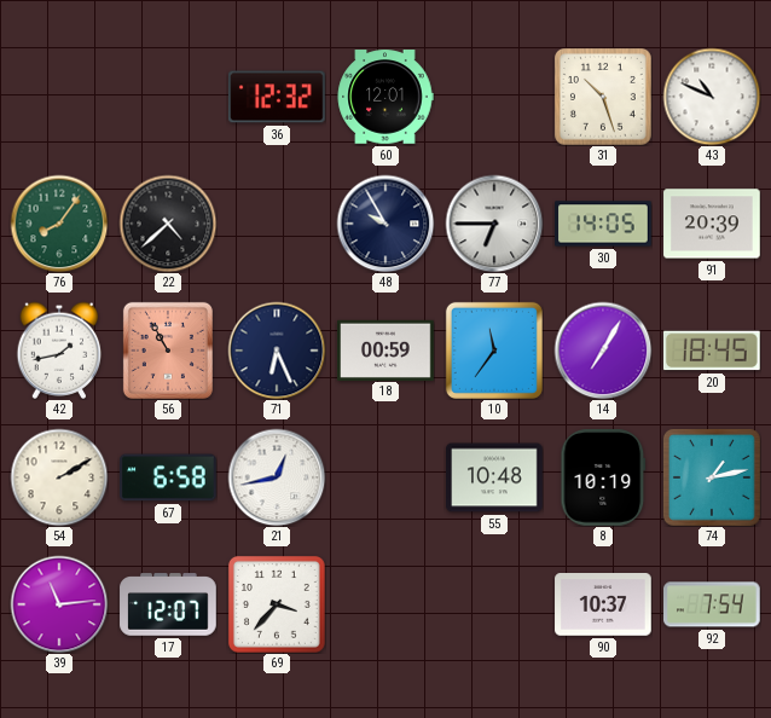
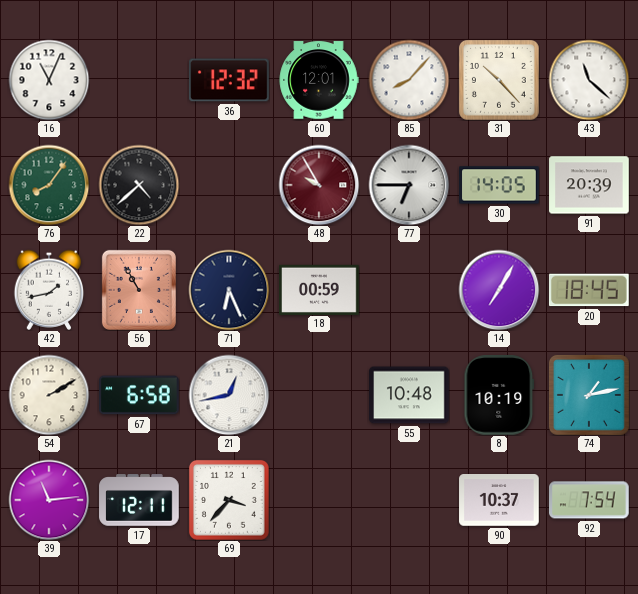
16: none -> 11:04 (49, 80)
85: none -> 8:07 (409, 80)
31: 10:27 -> 10:23 (499, 80)
43: 10:49 -> 11:22 (589, 80)
48 dial: navy -> burgundy (319, 185)
10: 11:36 -> none (494, 351)
17: 12:07 -> 12:11 (139, 500)
